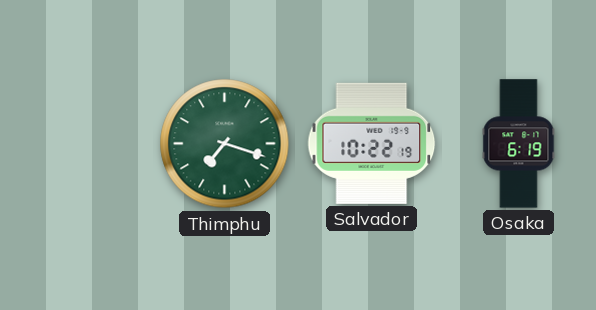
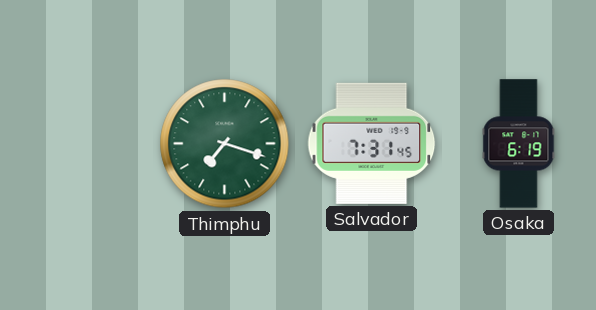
Salvador: 10:22 -> 7:31 (372, 143)
